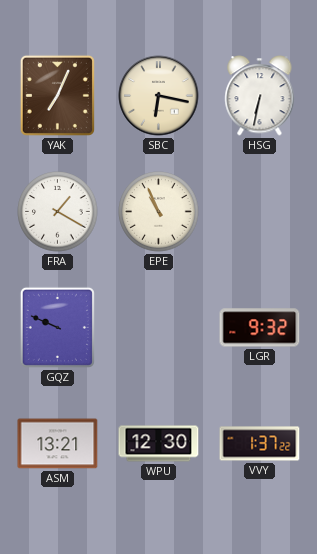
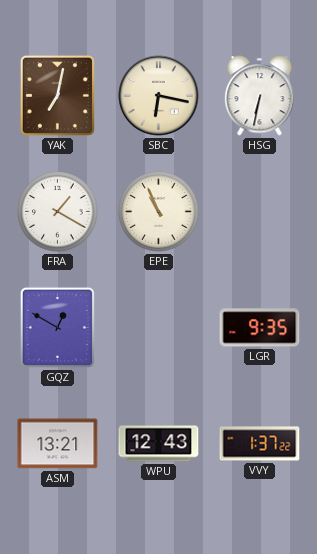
YAK: 7:04 -> 7:02 (57, 95)
GQZ: 9:49 -> 12:50 (57, 327)
LGR: 9:32 -> 9:35 (260, 328)
WPU: 12:30 -> 12:43 (159, 444)
